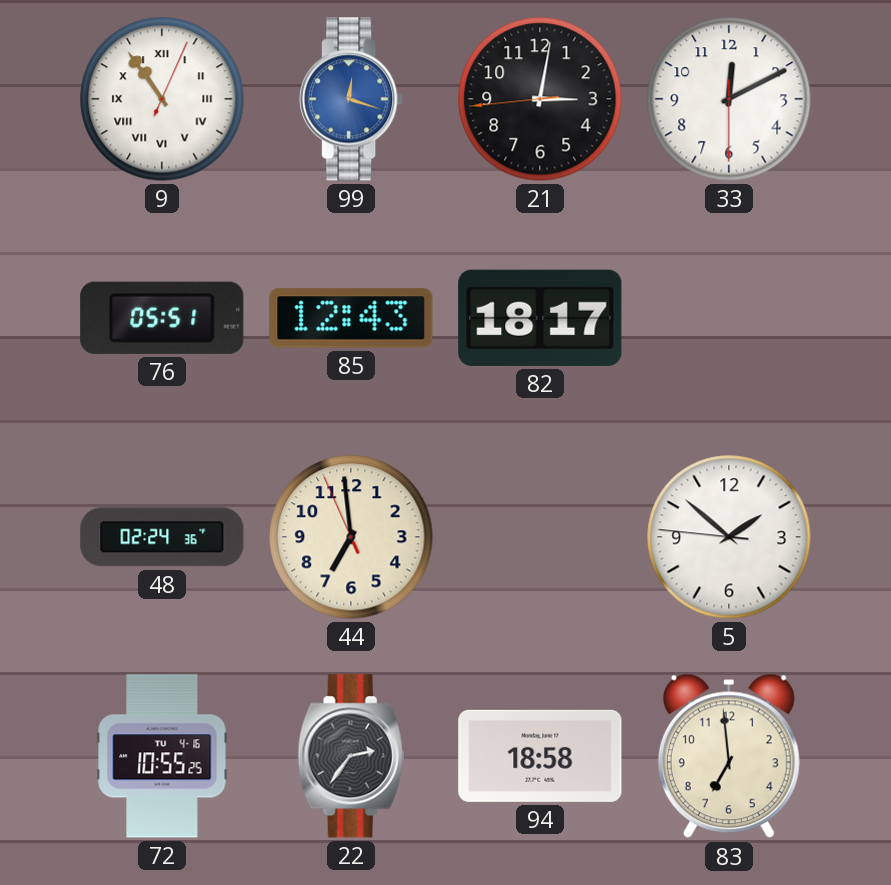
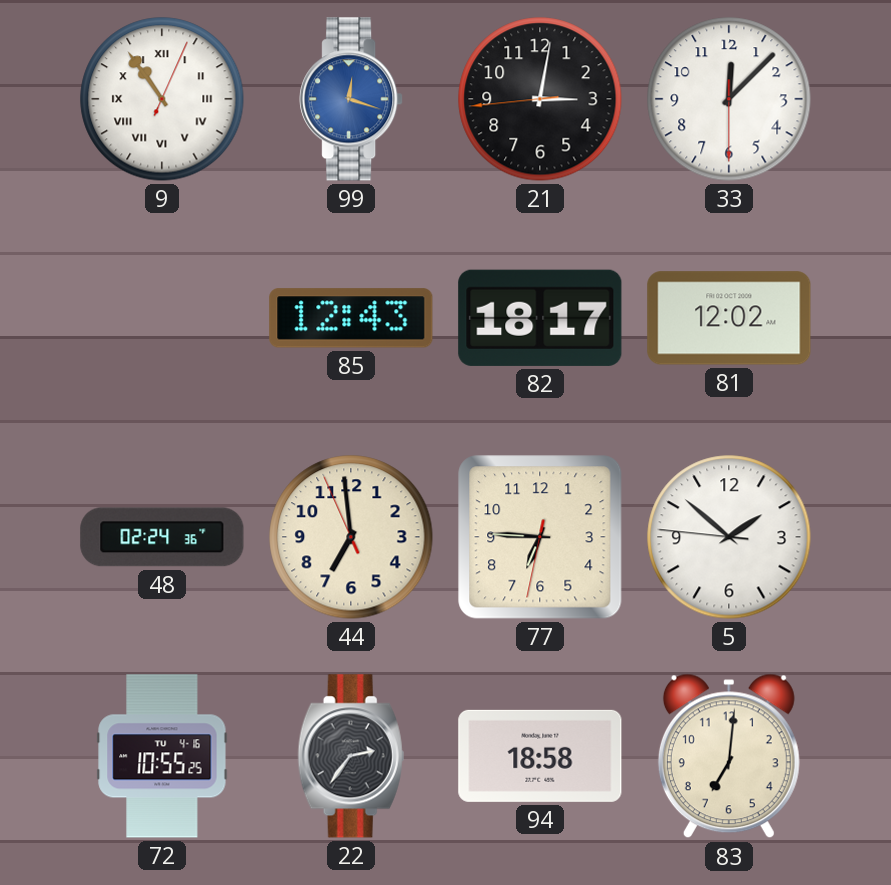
33: 12:10 -> 12:07 (729, 99)
76: 05:51 -> none (162, 318)
81: none -> 12:02 (729, 318)
77: none -> 6:45 (540, 537)
83: 6:59 -> 7:01 (729, 756)
